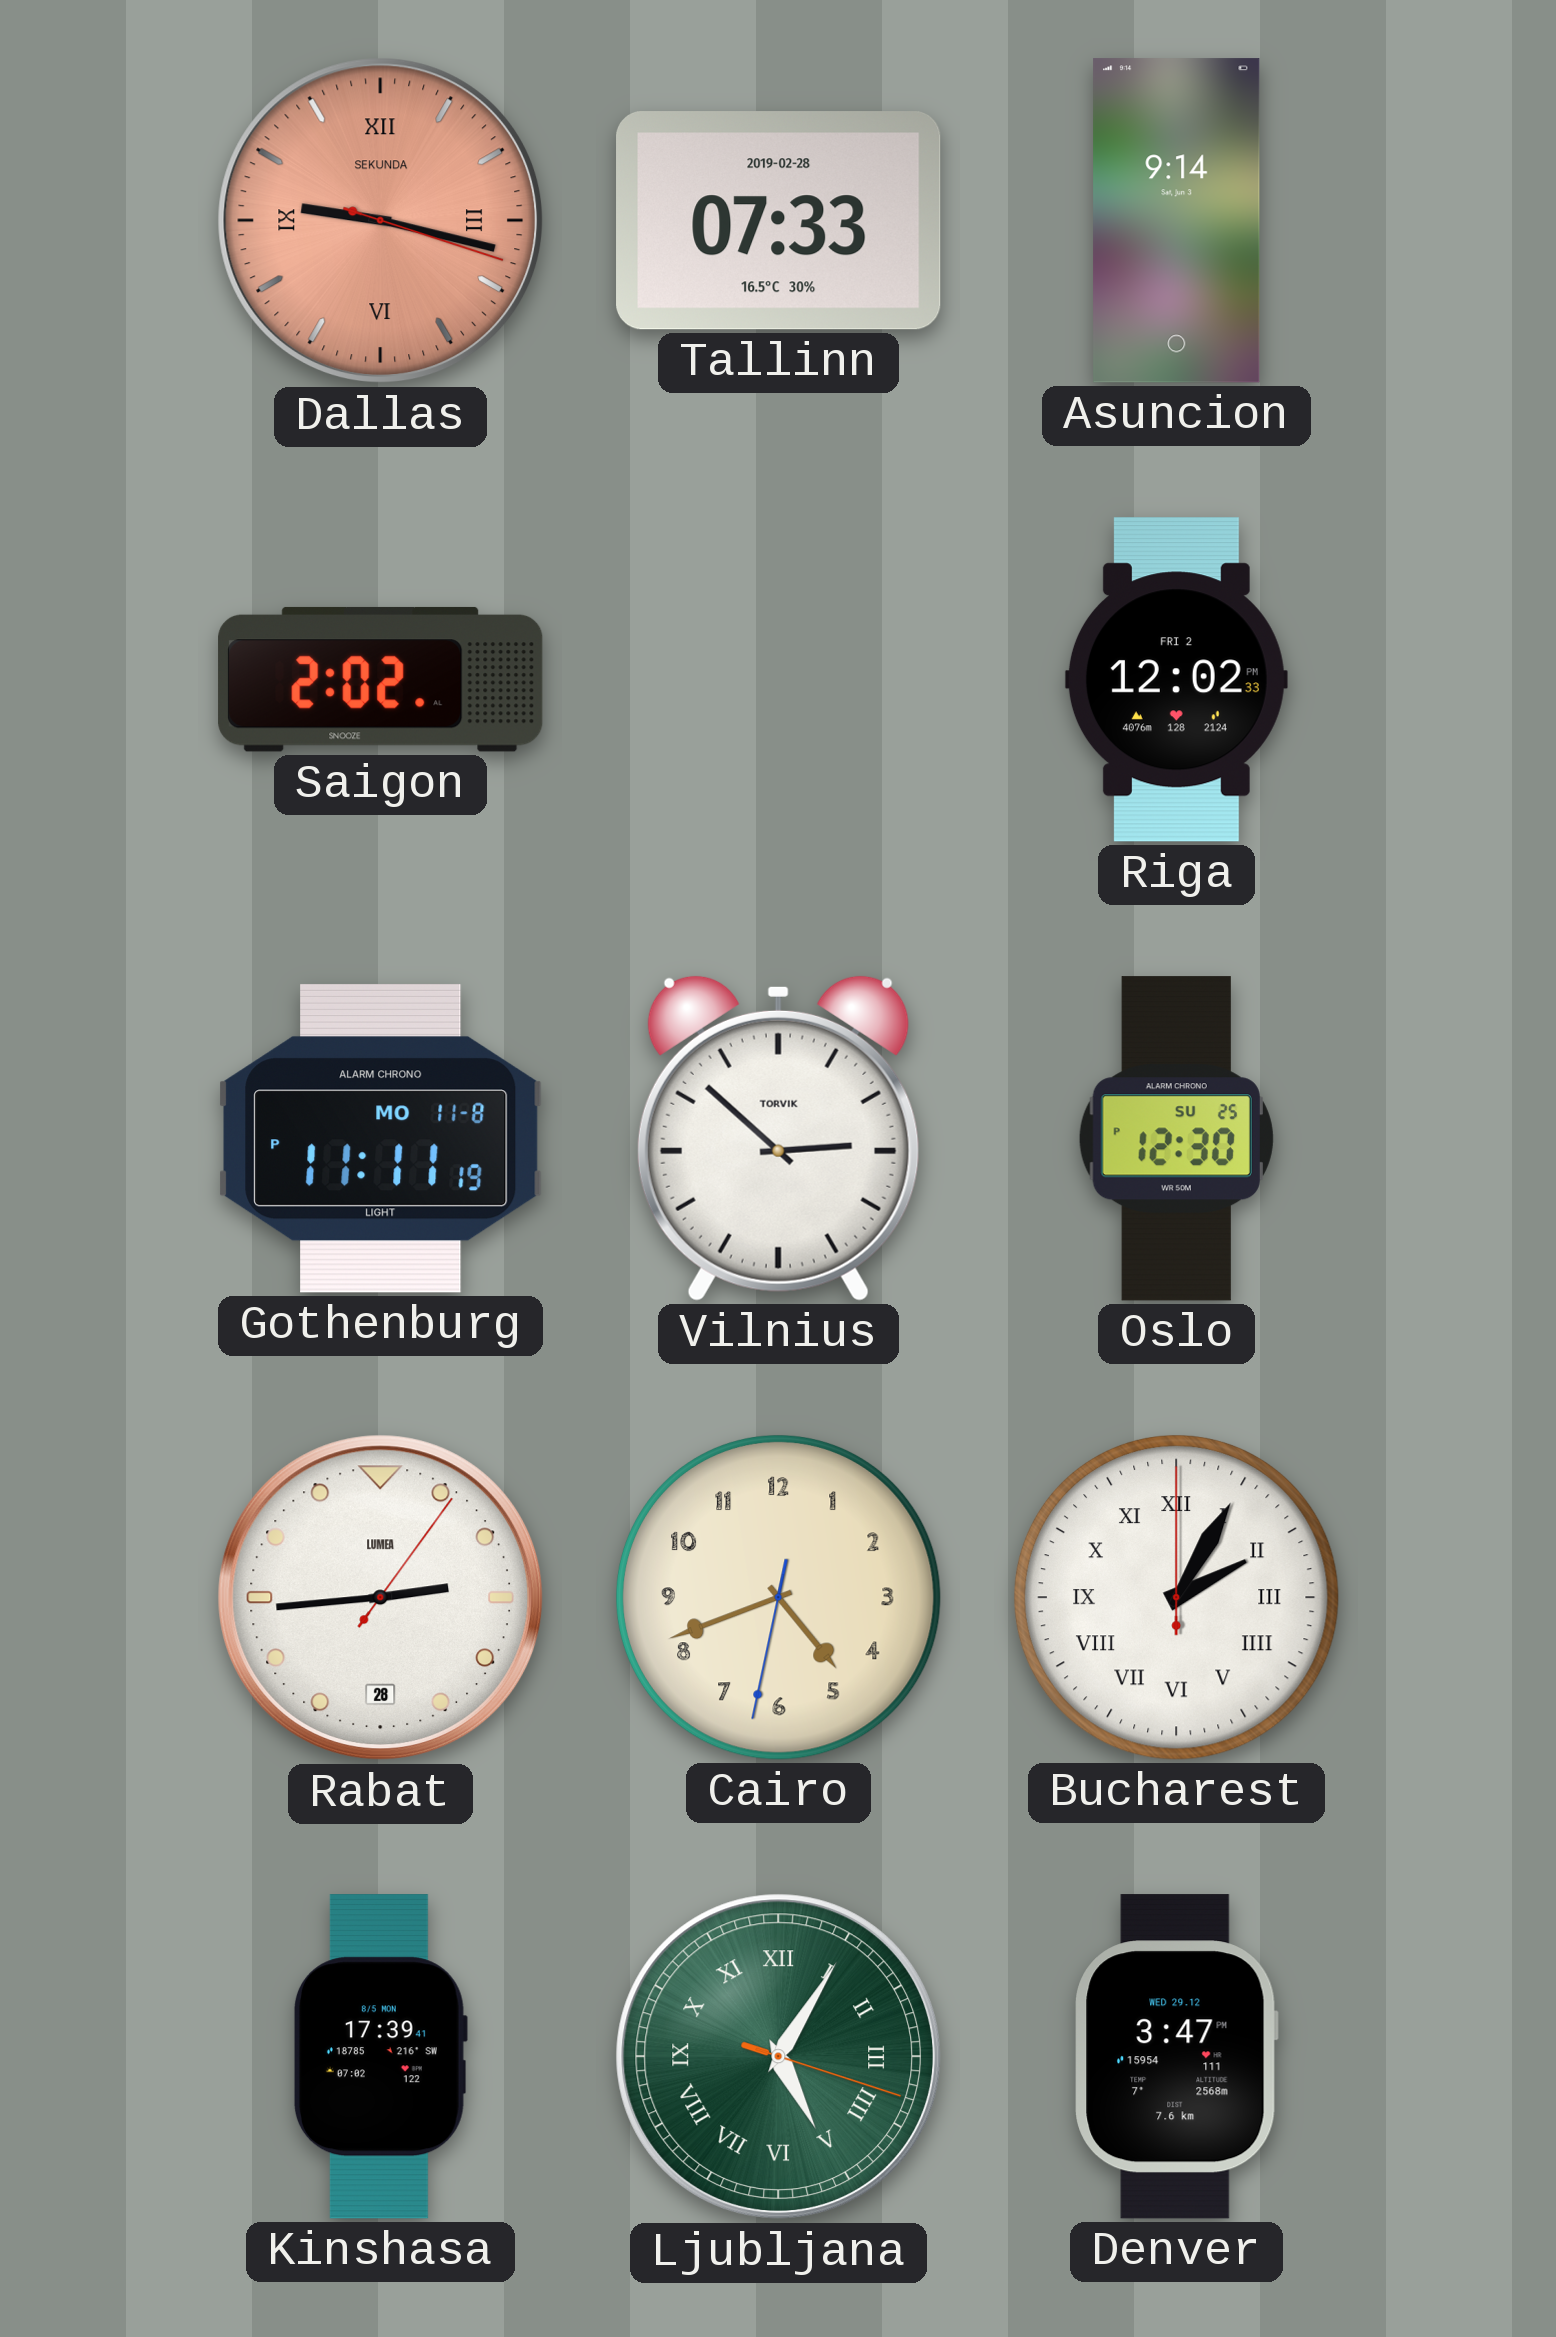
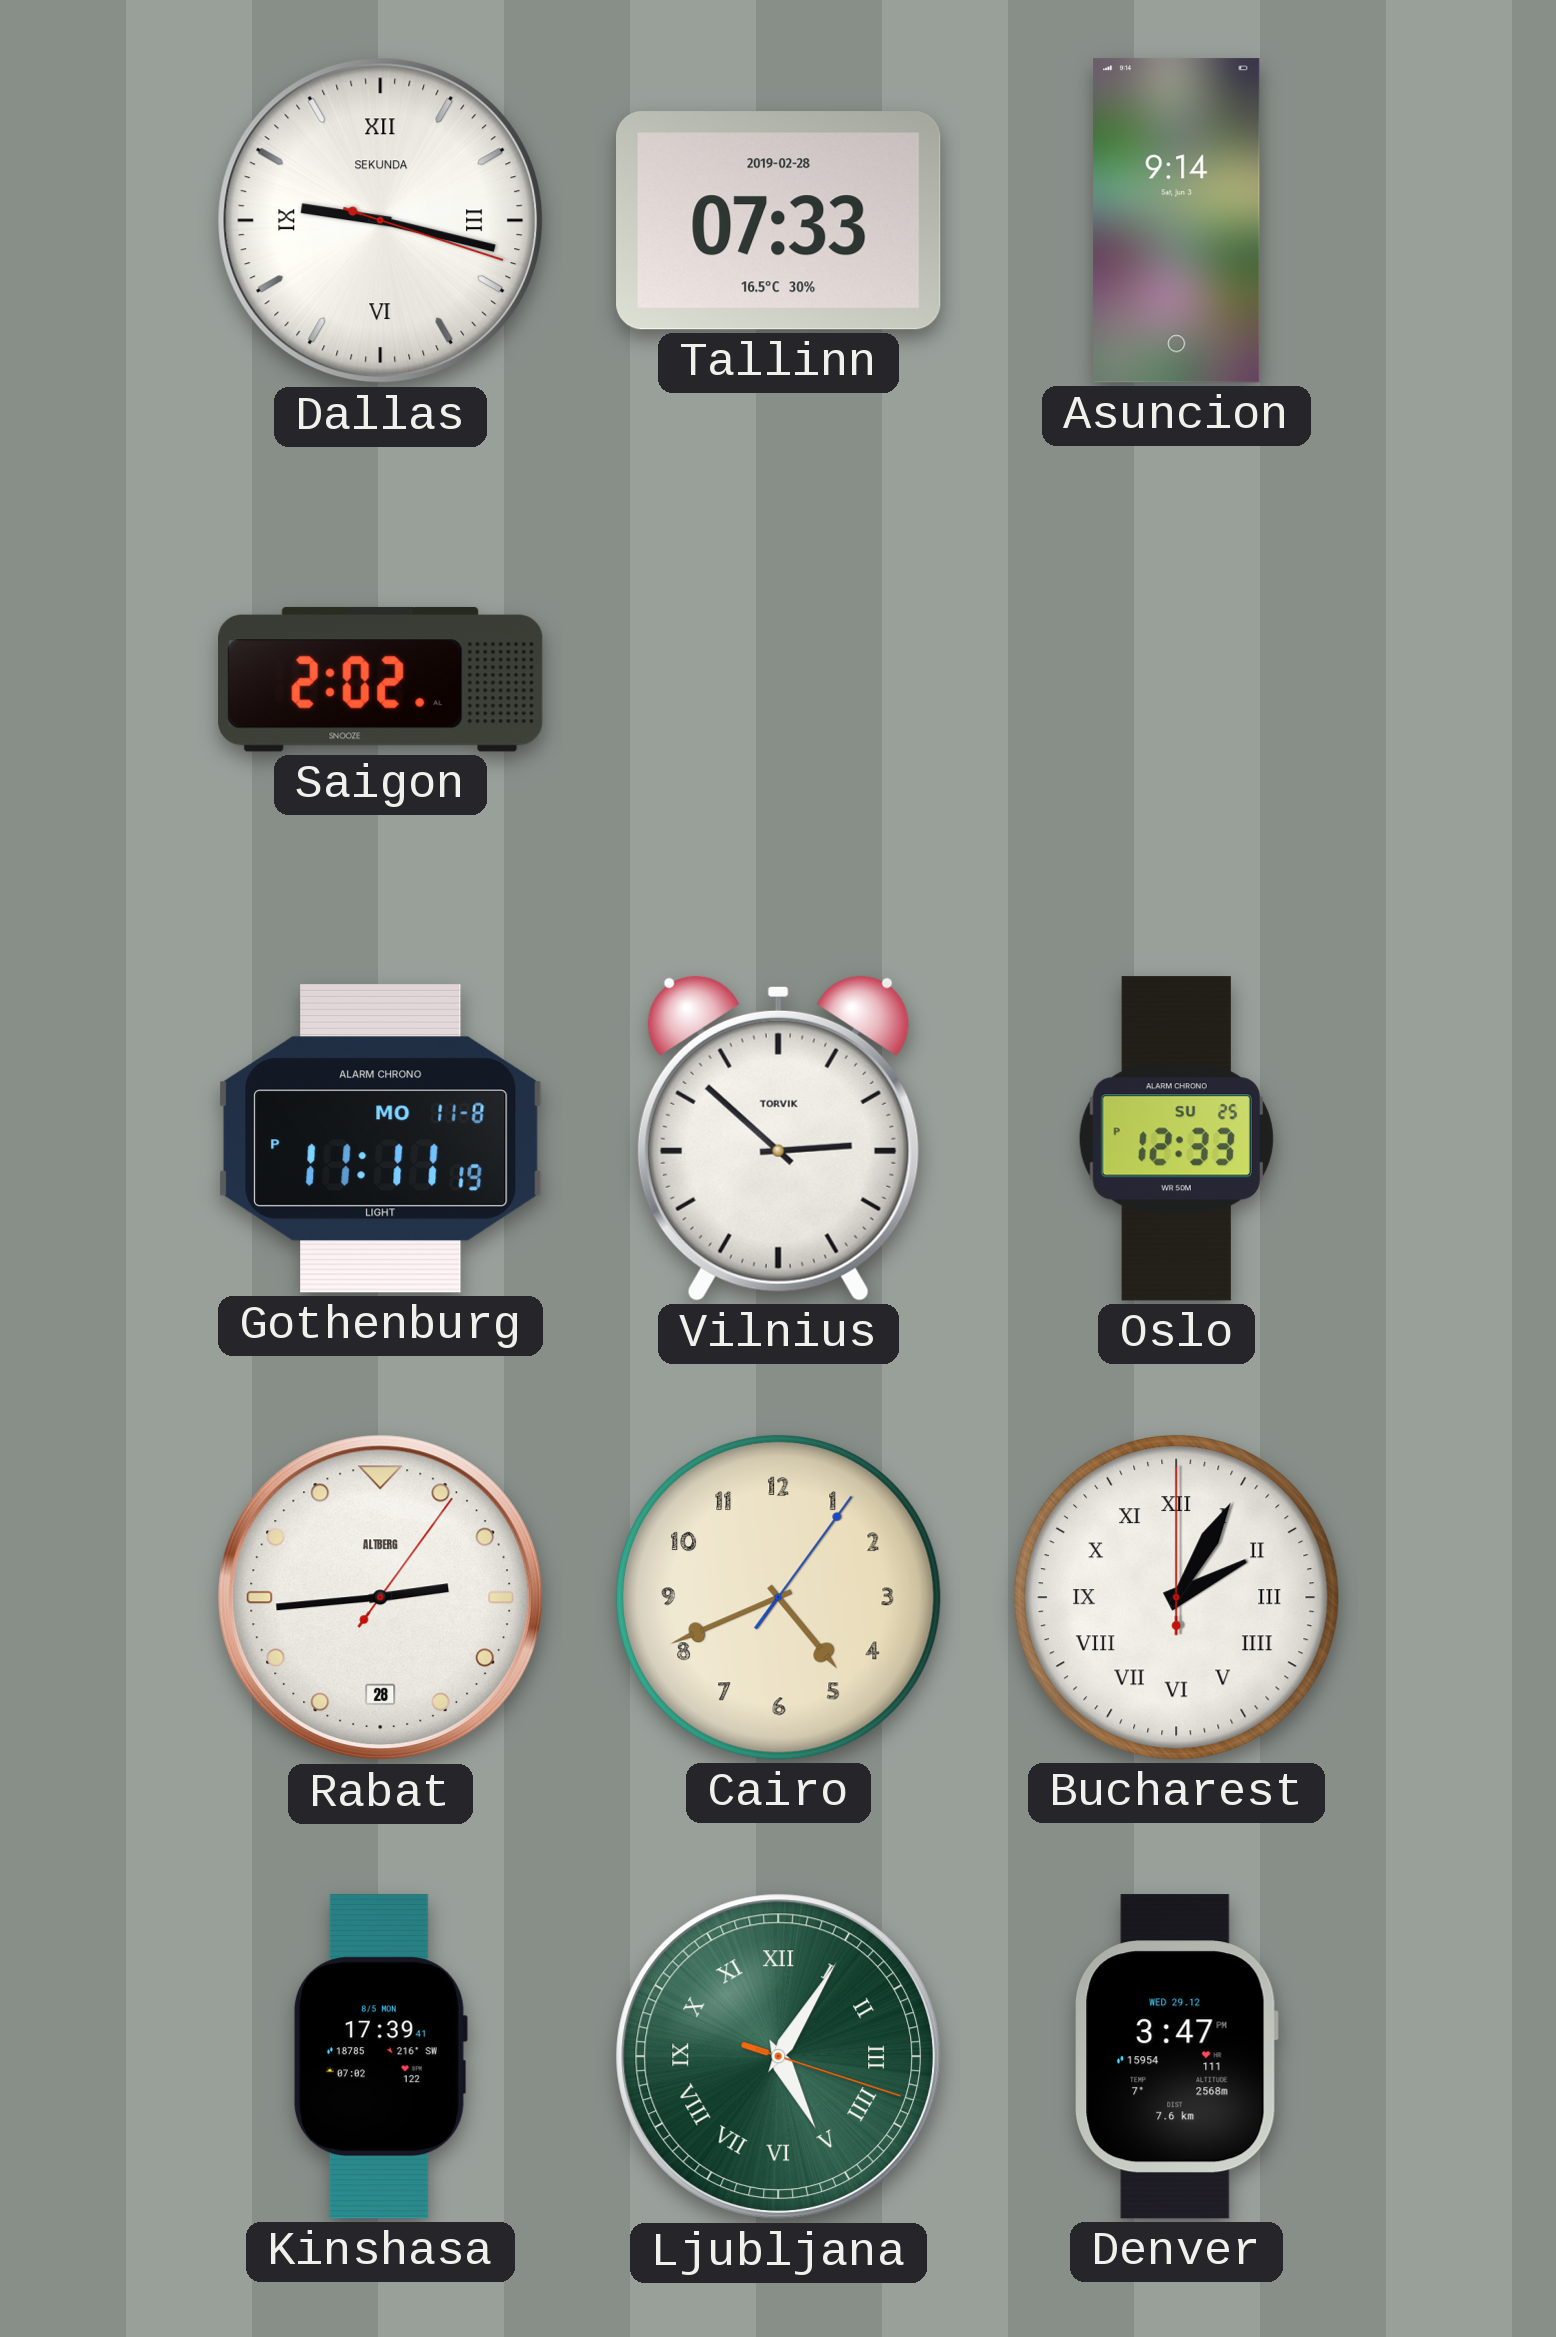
Dallas dial: salmon -> white (381, 221)
Riga: 12:02 -> none (1176, 680)
Oslo: 12:30 -> 12:33 (1176, 1139)
Rabat brand: LUMEA -> ALTBERG (381, 1598)
Cairo: 4:41:32 -> 4:41:06 (778, 1597)
